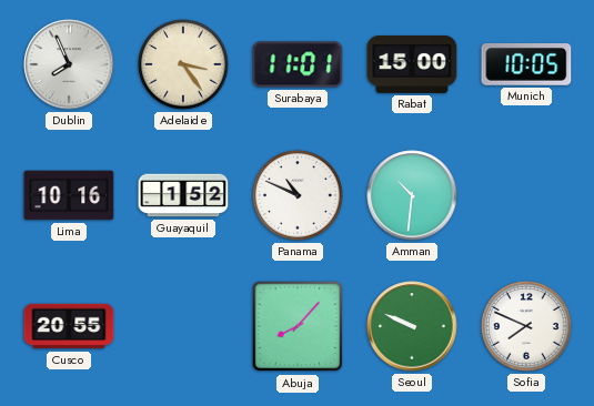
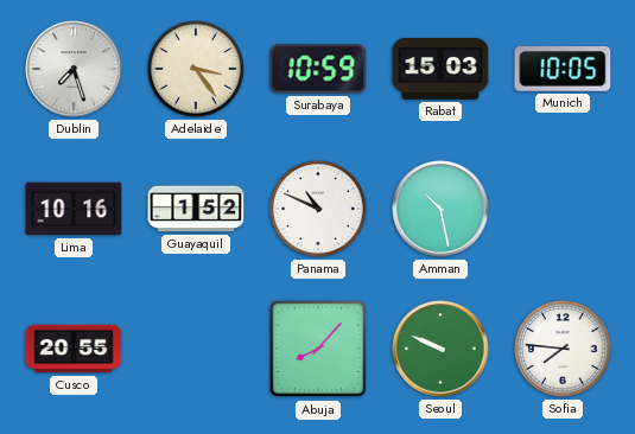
Dublin: 7:56 -> 7:27 (74, 69)
Surabaya: 11:01 -> 10:59 (318, 69)
Rabat: 15:00 -> 15:03 (440, 69)
Amman: 10:31 -> 10:28 (440, 209)
Sofia: 7:49 -> 7:46 (563, 349)
